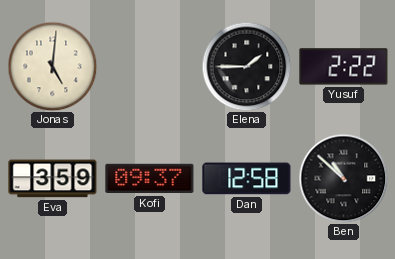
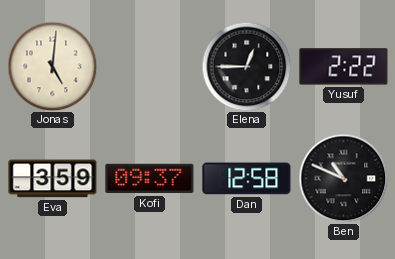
Elena: 1:45 -> 12:45 (246, 66)
Ben: 10:52 -> 10:49 (343, 178)
